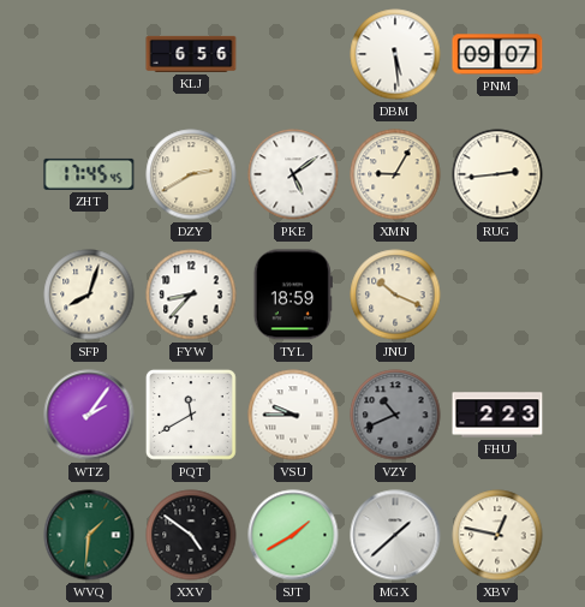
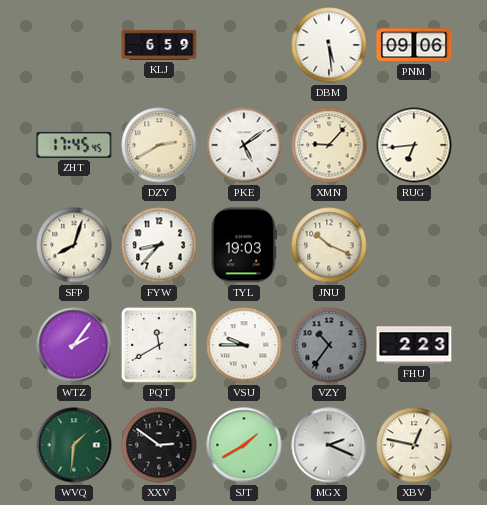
KLJ: 6:56 -> 6:59 (159, 45)
PNM: 09:07 -> 09:06 (414, 45)
XMN: 9:05 -> 9:07 (329, 145)
RUG: 2:44 -> 6:44 (414, 145)
TYL: 18:59 -> 19:03 (244, 245)
VZY: 10:41 -> 10:36 (329, 345)
XXV: 4:51 -> 2:51 (159, 445)
MGX: 1:38 -> 2:19 (329, 445)
